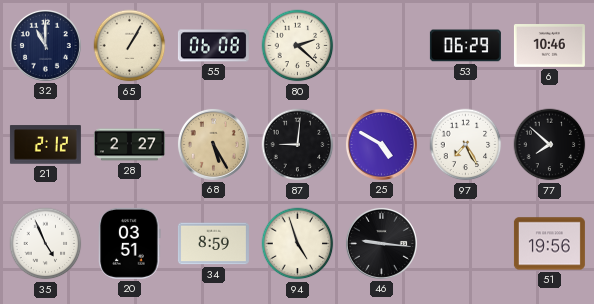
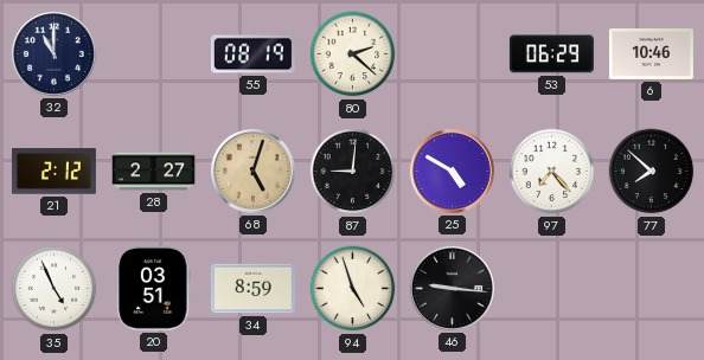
65: 1:05 -> none (130, 46)
55: 06:08 -> 08:19 (252, 54)
68: 5:25 -> 5:03 (252, 171)
97: 7:25 -> 7:23 (552, 172)
51: 19:56 -> none (549, 244)
